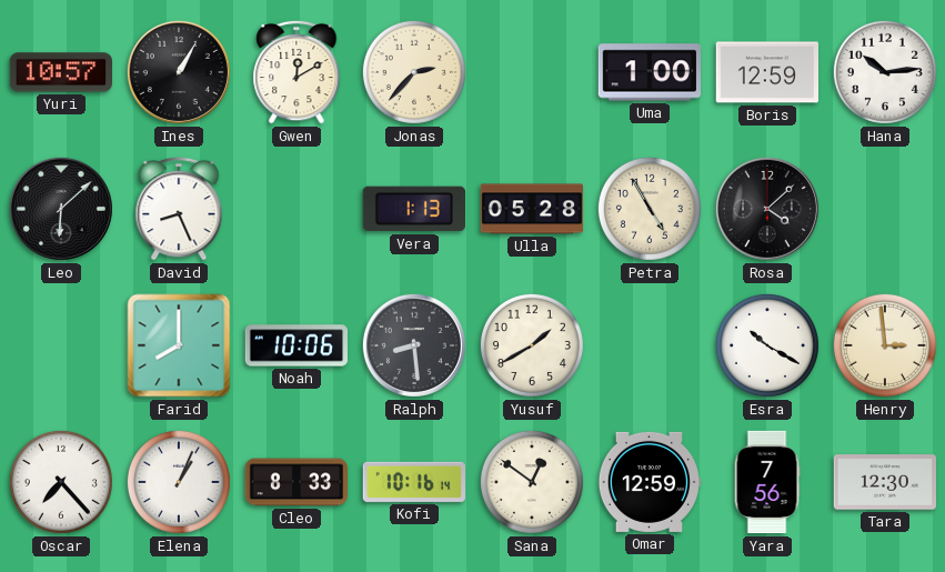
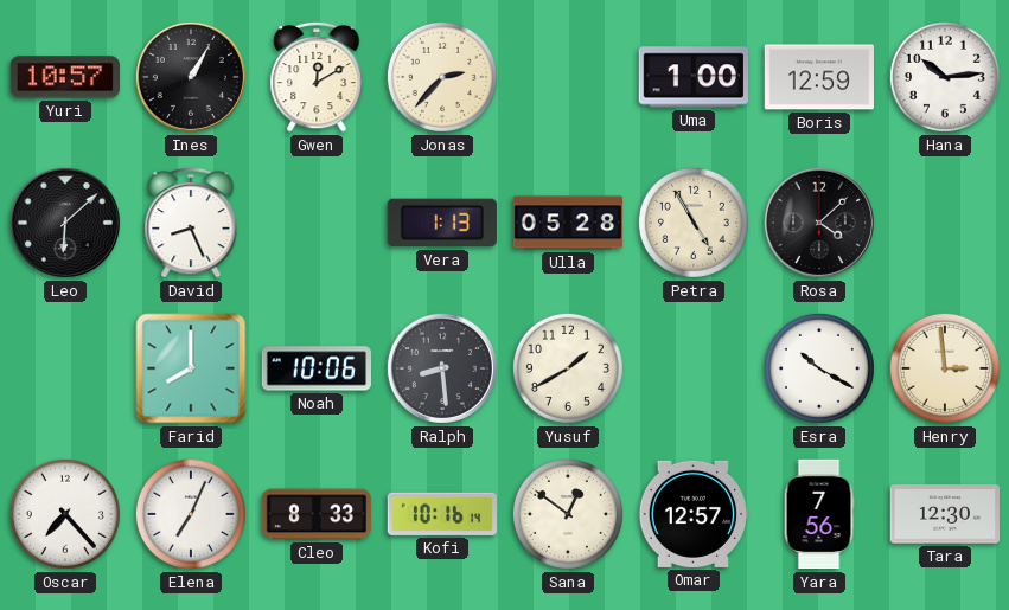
Elena: 1:04 -> 7:04 (191, 514)
Omar: 12:59 -> 12:57 (694, 514)
